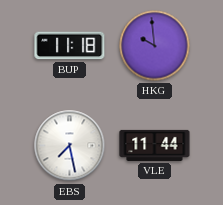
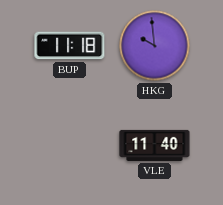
EBS: 7:28 -> none (70, 146)
VLE: 11:44 -> 11:40 (155, 145)
